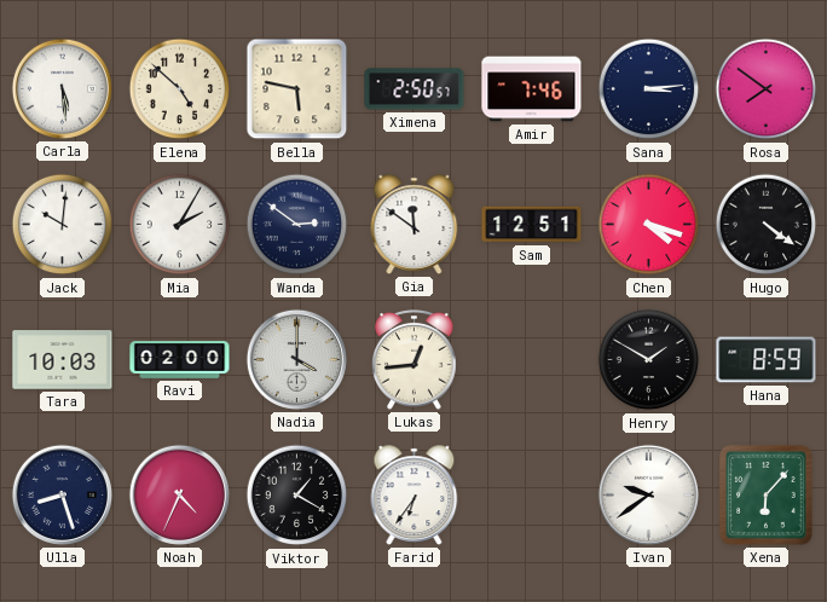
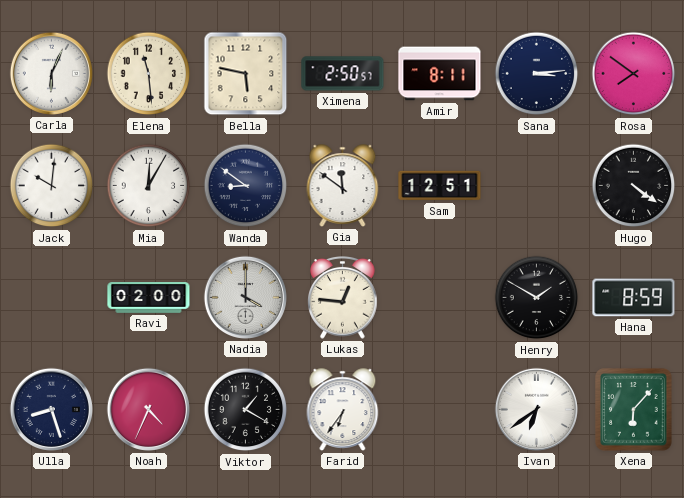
Carla: 5:29 -> 6:04 (51, 73)
Elena: 4:52 -> 11:29 (149, 74)
Amir: 7:46 -> 8:11 (440, 74)
Mia: 2:05 -> 12:05 (149, 186)
Wanda: 2:51 -> 8:51 (246, 186)
Chen: 4:18 -> none (649, 225)
Tara: 10:03 -> none (63, 360)
Lukas: 12:44 -> 12:46 (343, 298)
Ivan: 9:39 -> 6:39 (536, 409)
